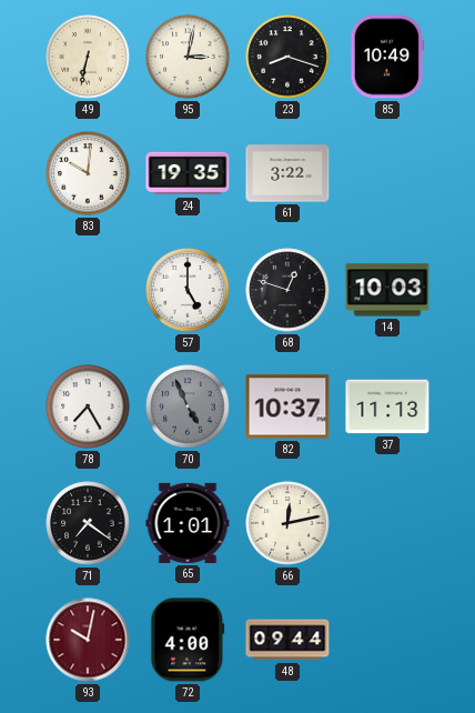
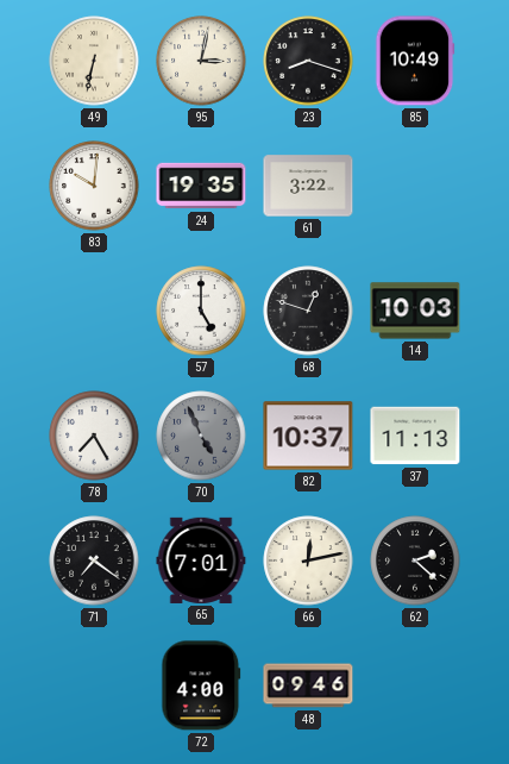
65: 1:01 -> 7:01 (201, 561)
62: none -> 2:22 (415, 561)
93: 10:02 -> none (88, 640)
48: 09:44 -> 09:46 (308, 685)
